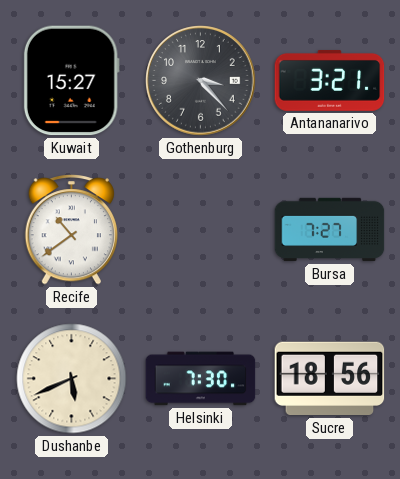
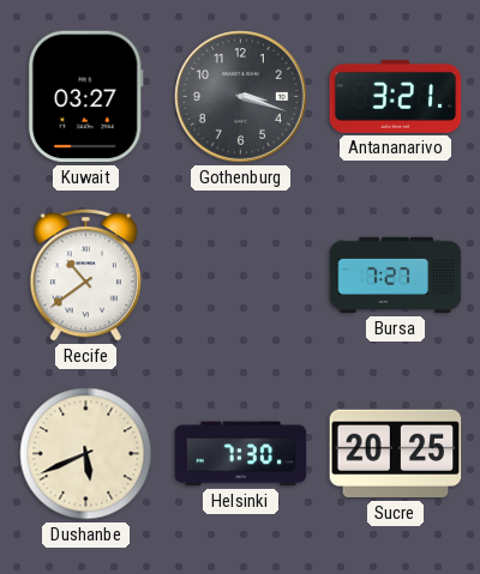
Kuwait: 15:27 -> 03:27 (85, 97)
Gothenburg: 3:23 -> 3:18 (241, 97)
Sucre: 18:56 -> 20:25 (396, 454)
